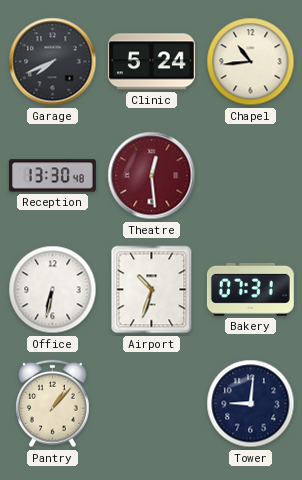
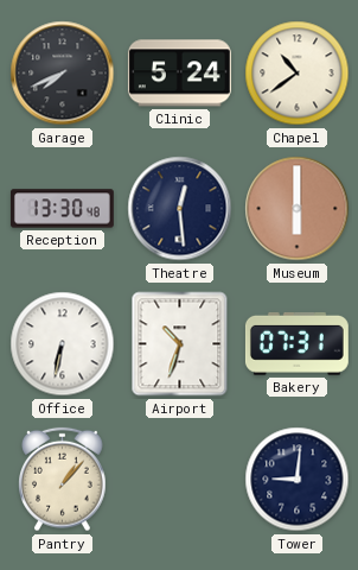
Chapel: 10:44 -> 10:39 (298, 74)
Theatre dial: burgundy -> navy (180, 209)
Museum: none -> 6:00 (298, 209)
